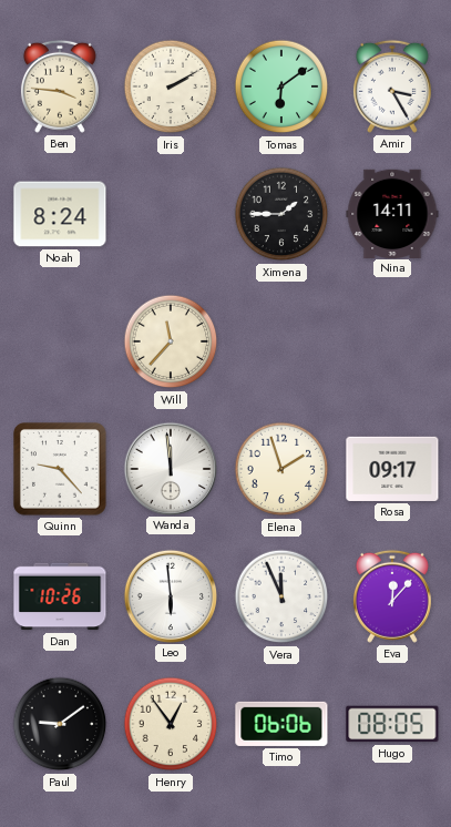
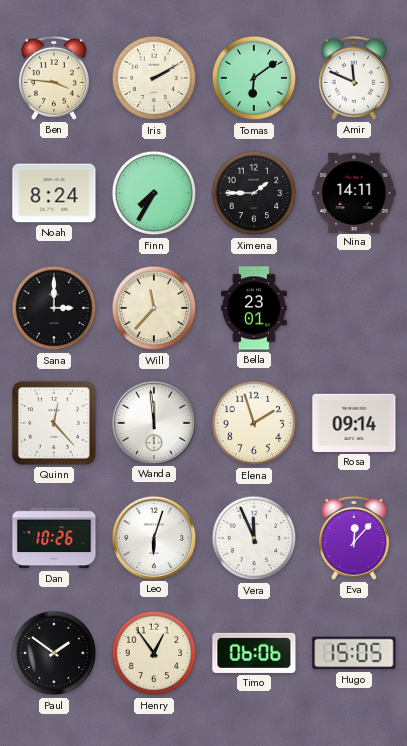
Amir: 3:25 -> 11:49 (354, 78)
Finn: none -> 7:35 (154, 193)
Sana: none -> 3:00 (54, 308)
Bella: none -> 23:01 (254, 308)
Quinn: 9:23 -> 12:23 (55, 424)
Rosa: 09:17 -> 09:14 (354, 423)
Leo: 5:59 -> 6:03 (153, 537)
Paul: 9:09 -> 1:51 (54, 653)
Hugo: 08:05 -> 15:05 (354, 653)
